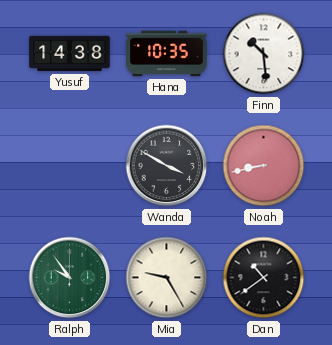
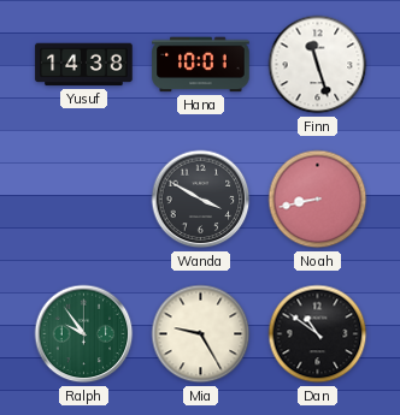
Hana: 10:35 -> 10:01 (201, 65)
Finn: 10:29 -> 11:27 (318, 65)
Dan: 10:39 -> 10:51 (318, 334)
